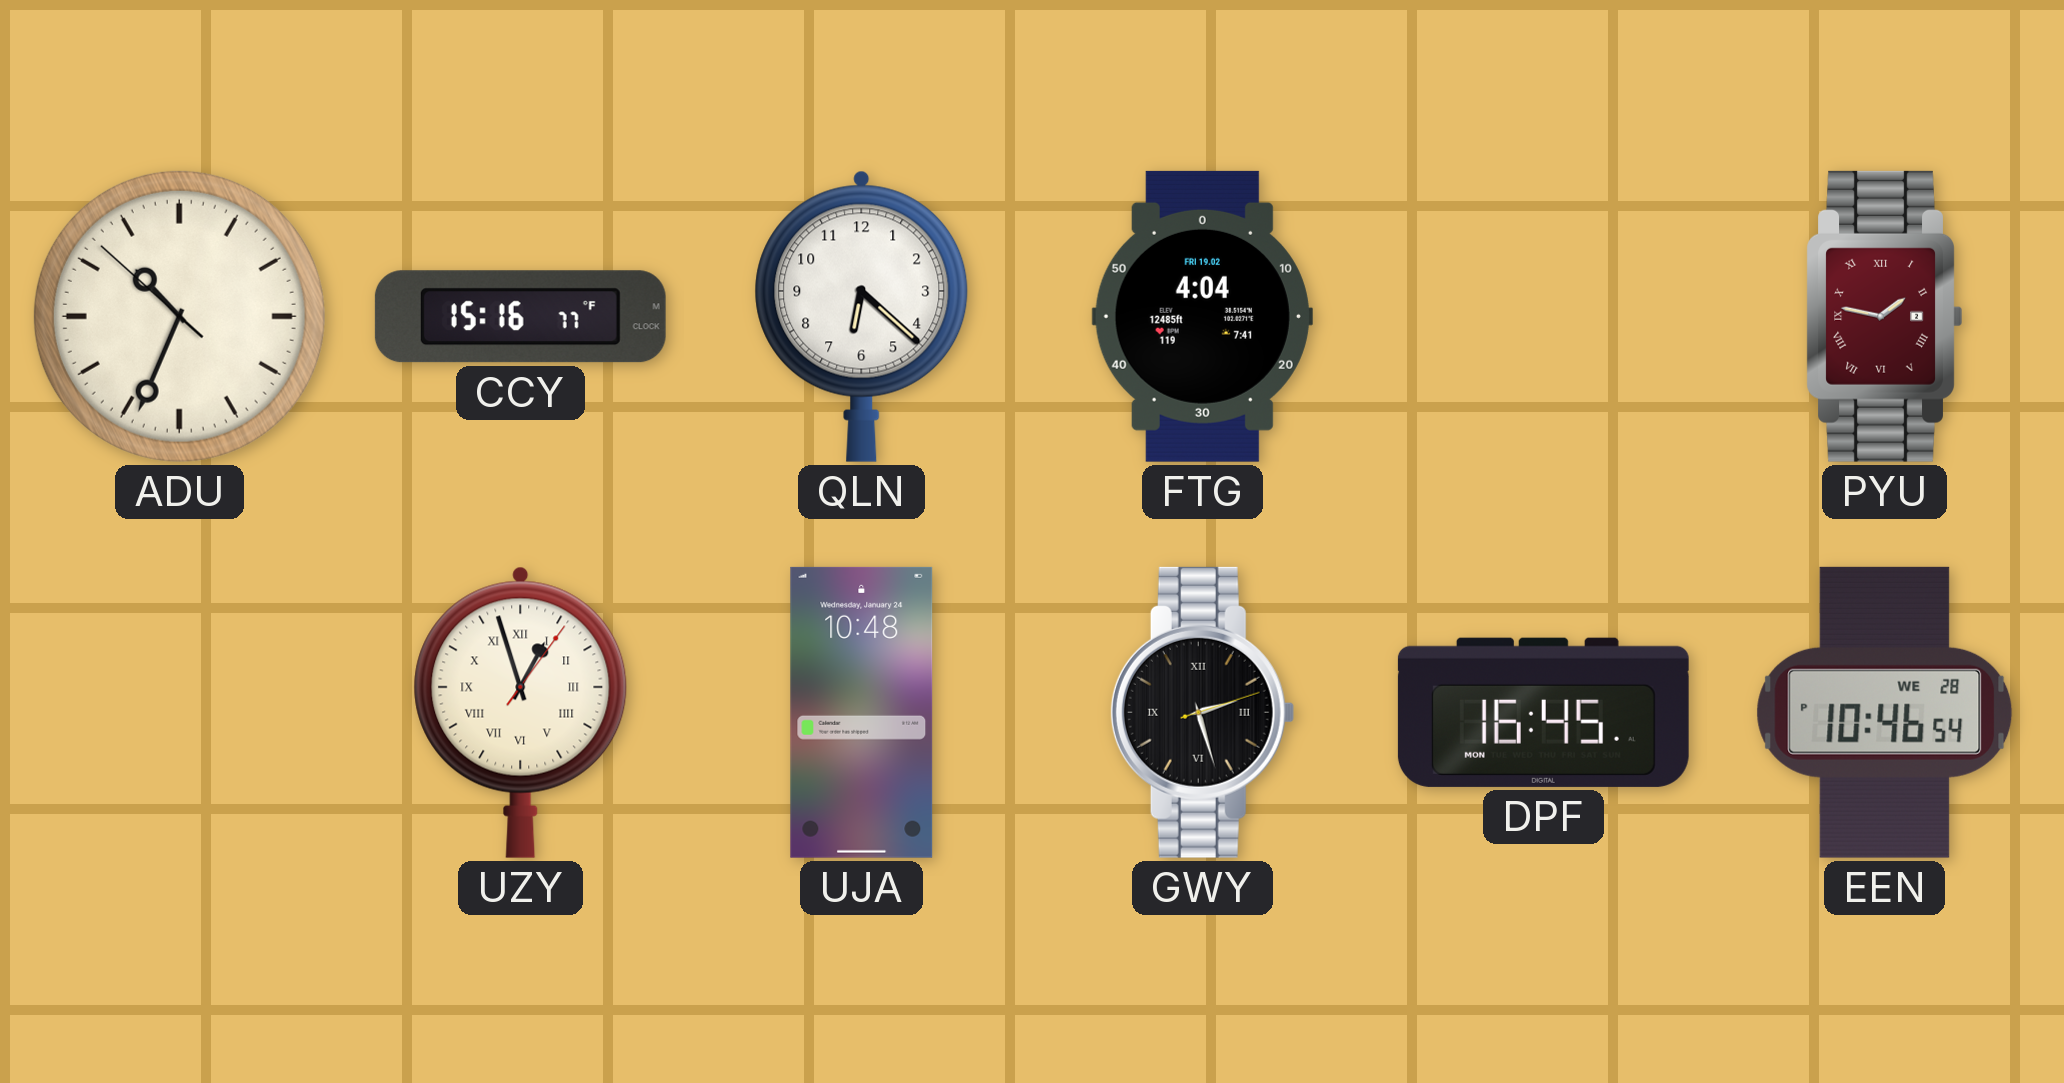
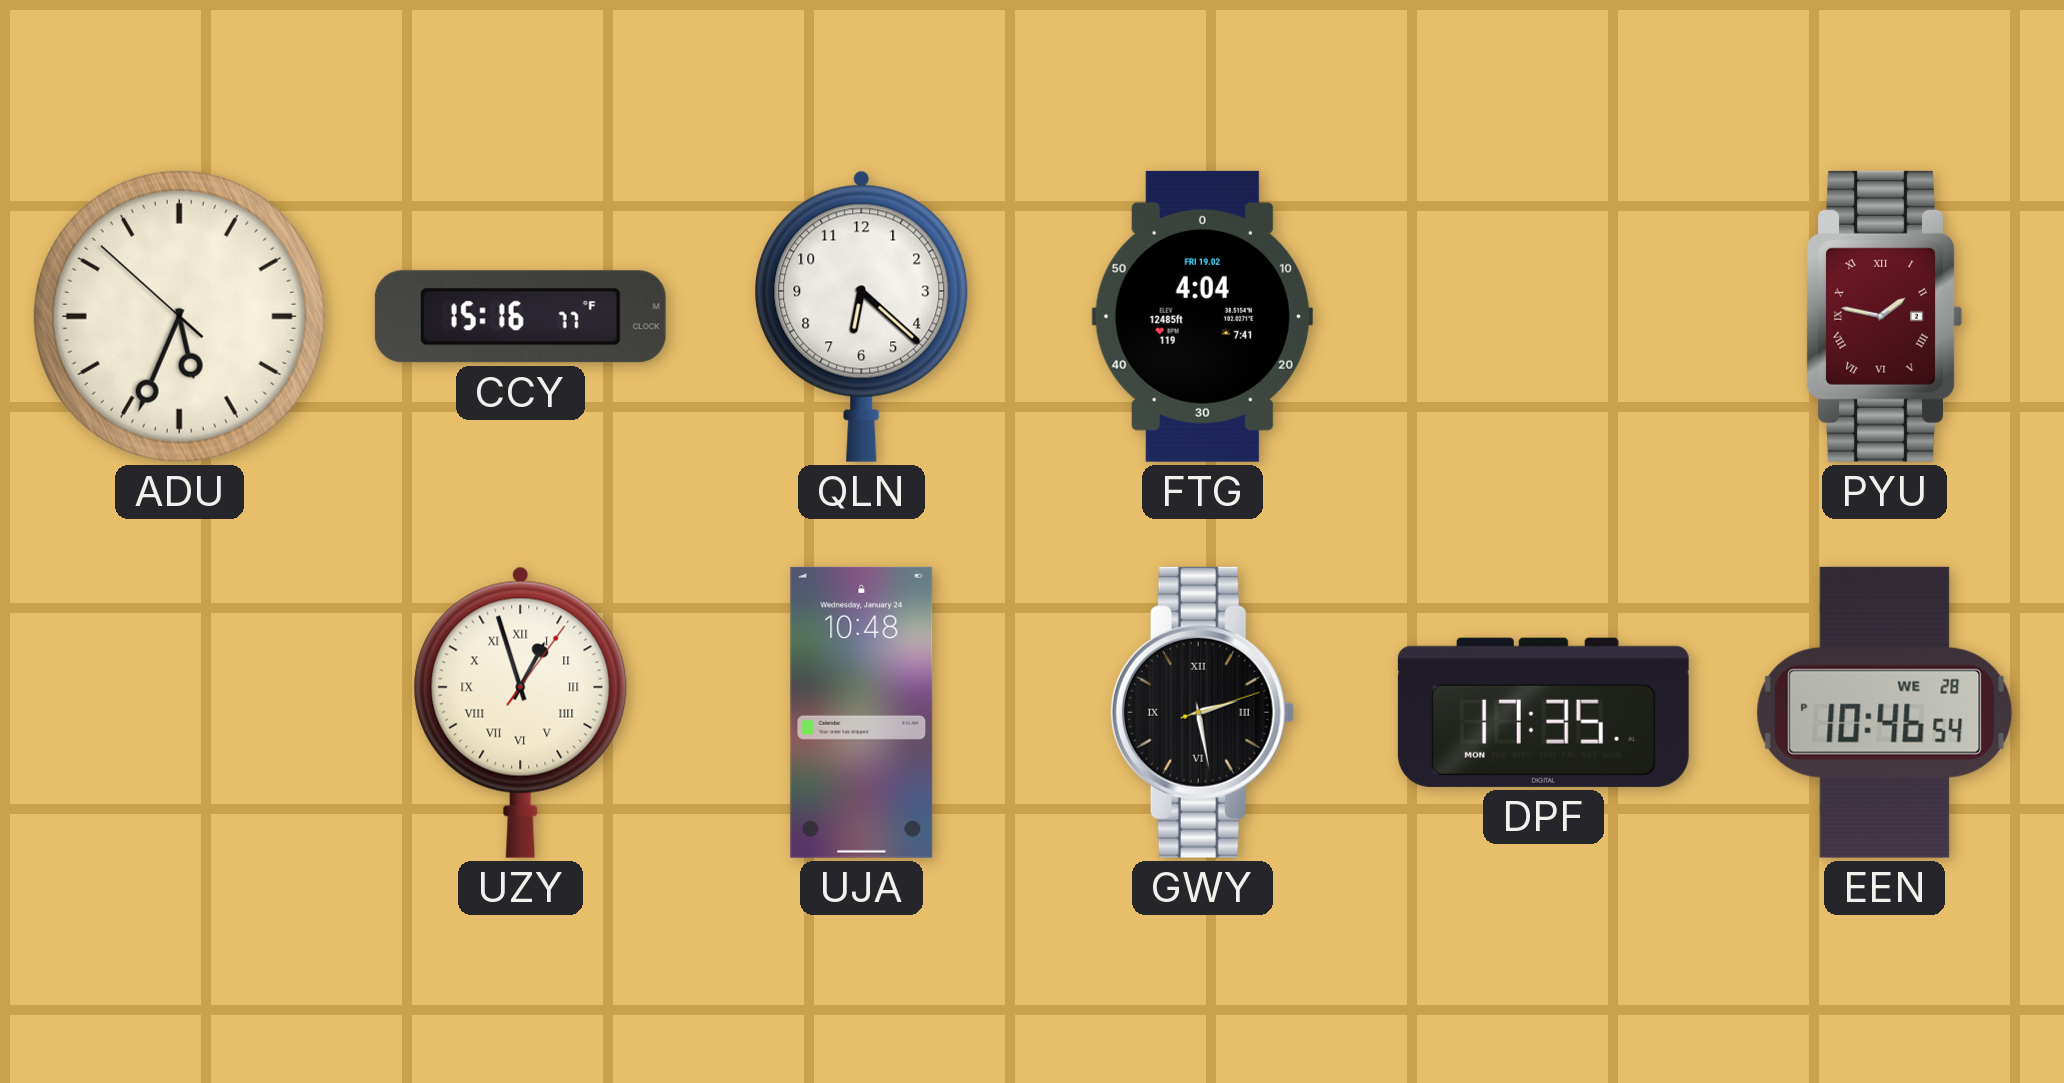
ADU: 10:33 -> 5:33 (179, 316)
GWY: 2:27 -> 2:28 (1202, 712)
DPF: 16:45 -> 17:35 (1543, 712)
